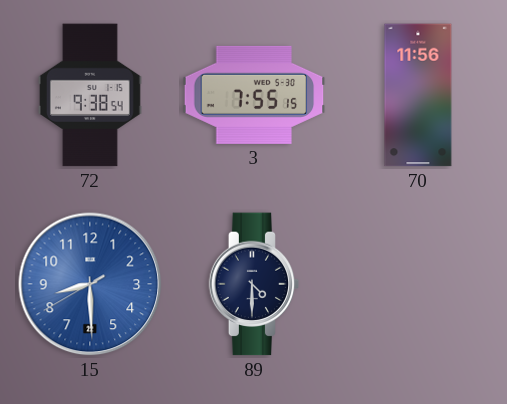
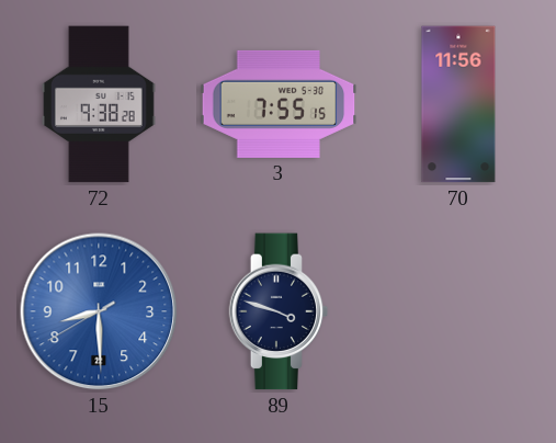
72: 9:38:54 -> 9:38:28 (99, 104)
89: 4:30 -> 3:48 (279, 311)
